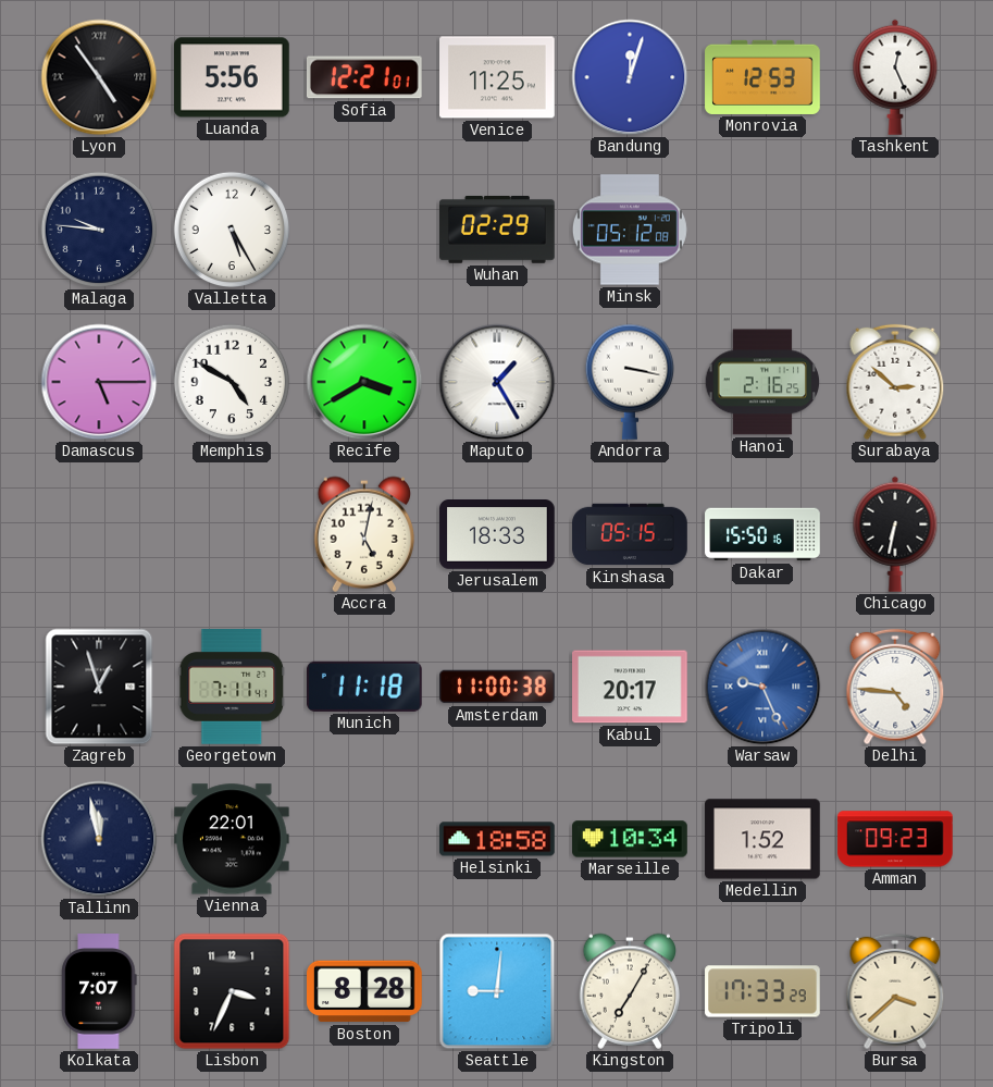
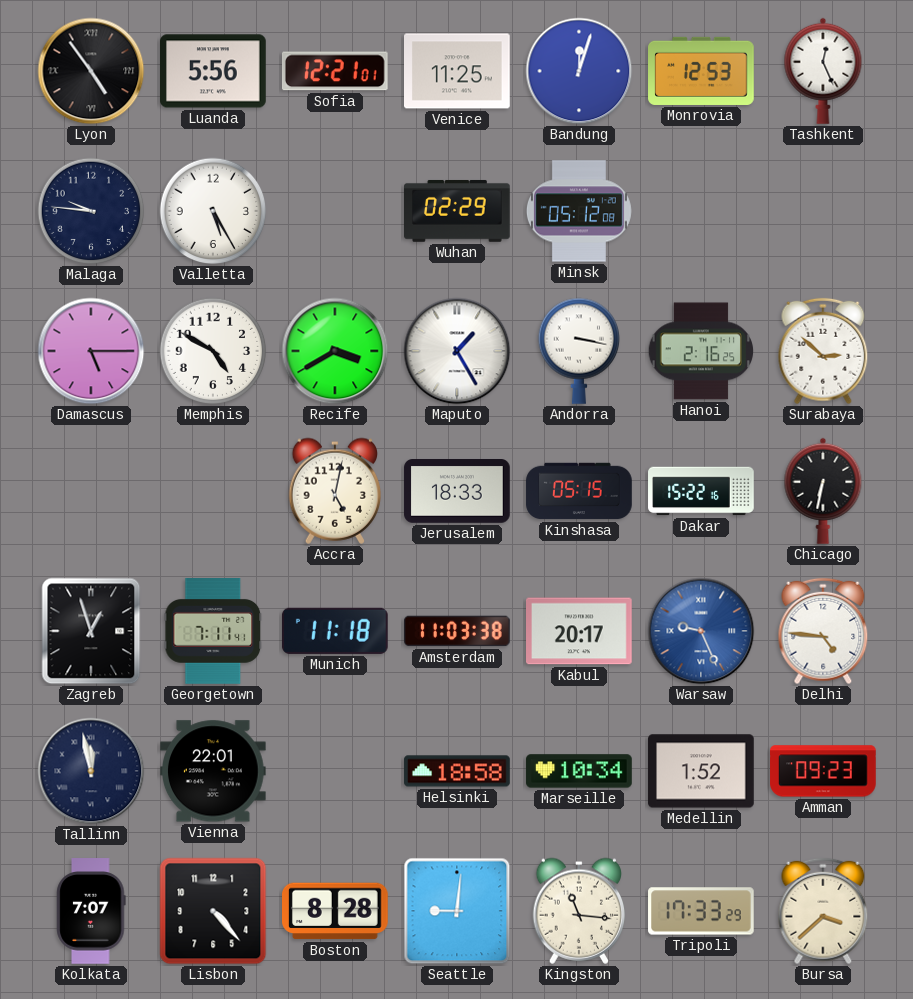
Dakar: 15:50 -> 15:22 (701, 491)
Amsterdam: 11:00 -> 11:03 (457, 631)
Lisbon: 3:34 -> 4:23 (213, 911)
Kingston: 7:05 -> 11:16 (579, 911)
